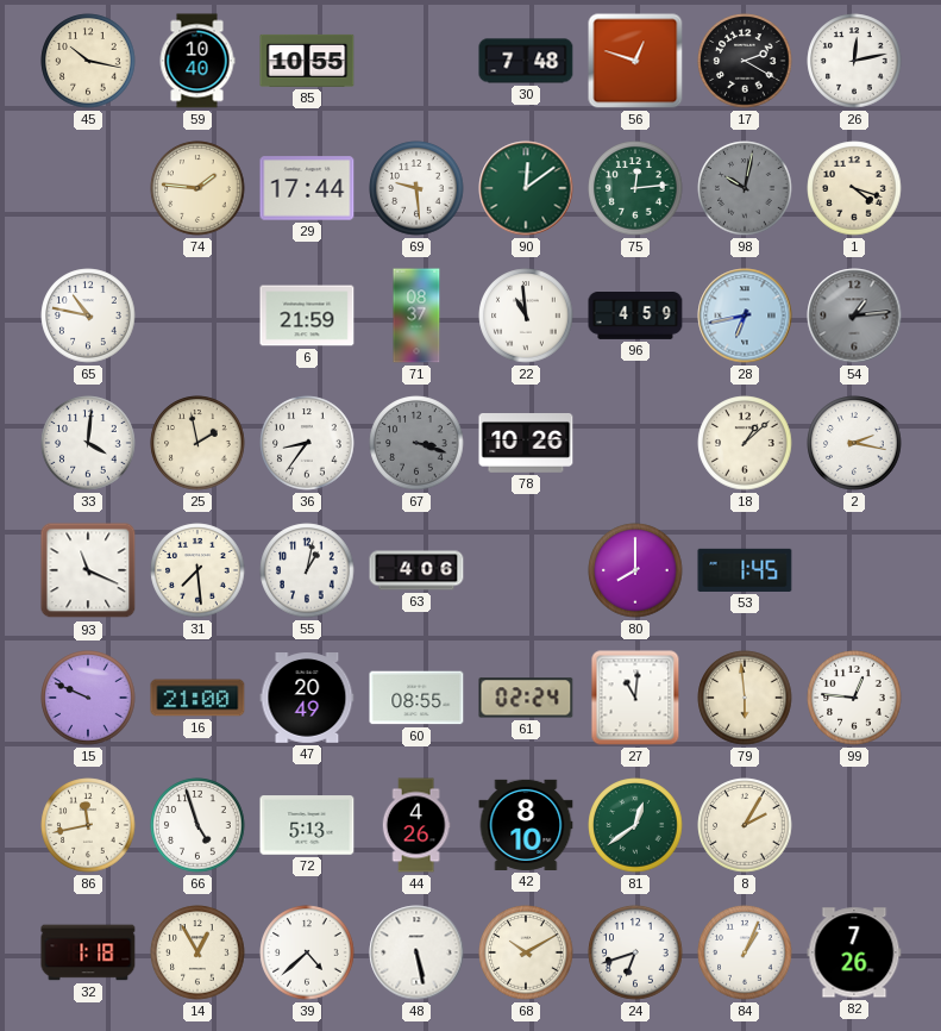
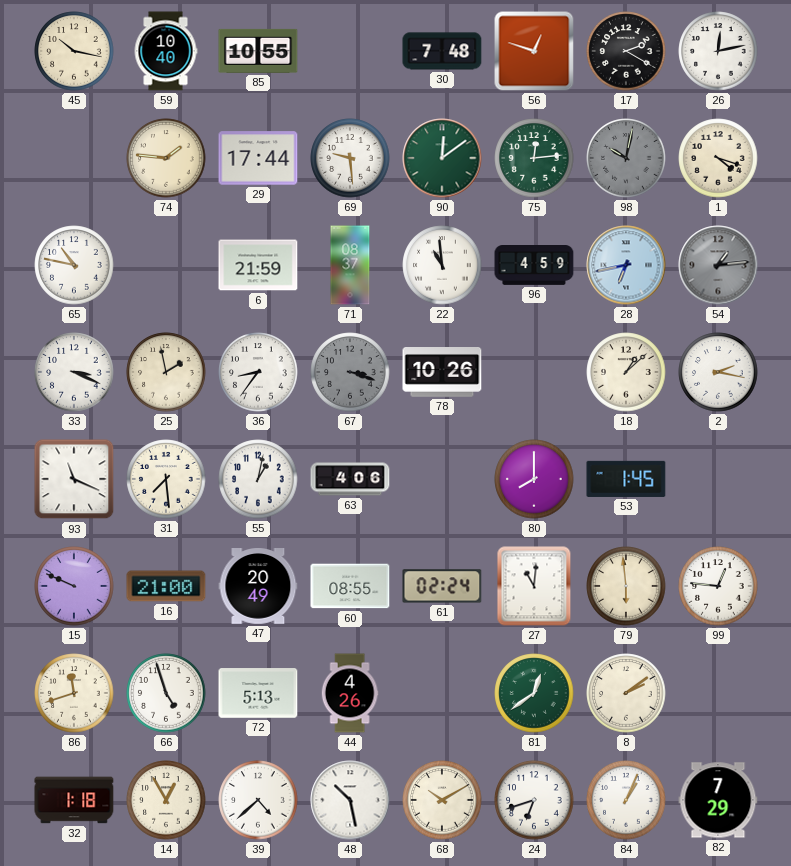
33: 4:01 -> 3:19 (74, 372)
86: 11:43 -> 11:42 (74, 693)
42: 8:10 -> none (526, 825)
8: 2:05 -> 2:09 (626, 693)
48: 5:28 -> 10:28 (350, 800)
82: 7:26 -> 7:29 (718, 800)
